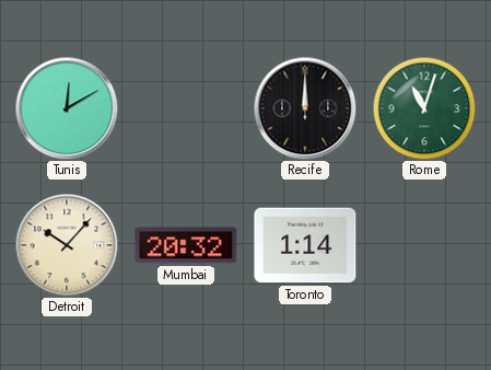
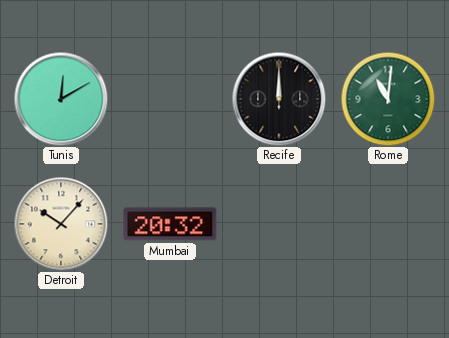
Rome: 11:03 -> 11:01 (388, 99)
Toronto: 1:14 -> none (305, 245)
